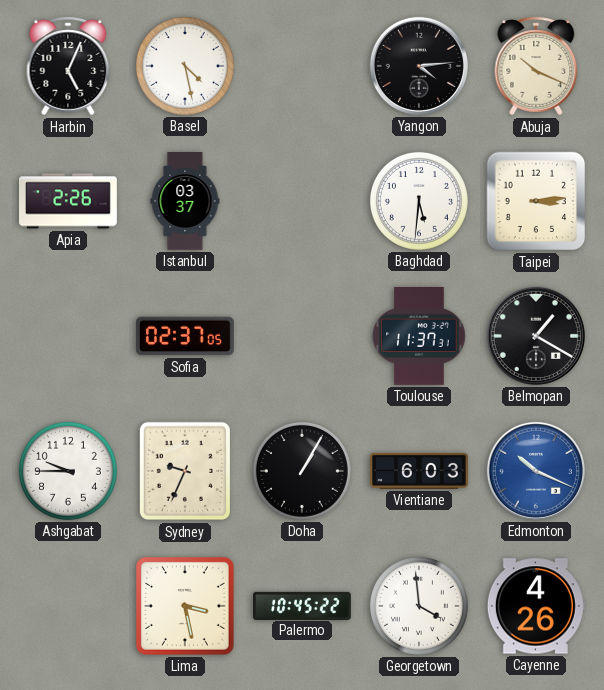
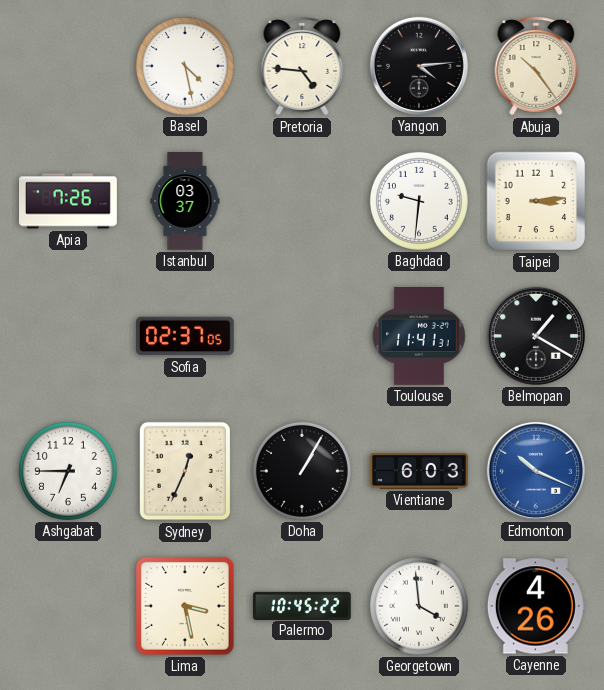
Harbin: 5:04 -> none (68, 66)
Pretoria: none -> 4:46 (302, 66)
Abuja: 10:19 -> 10:24 (536, 66)
Apia: 2:26 -> 7:26 (69, 201)
Baghdad: 5:31 -> 9:31 (419, 201)
Toulouse: 11:37 -> 11:41 (419, 337)
Ashgabat: 9:45 -> 6:45 (68, 471)
Sydney: 9:34 -> 12:34 (185, 471)
